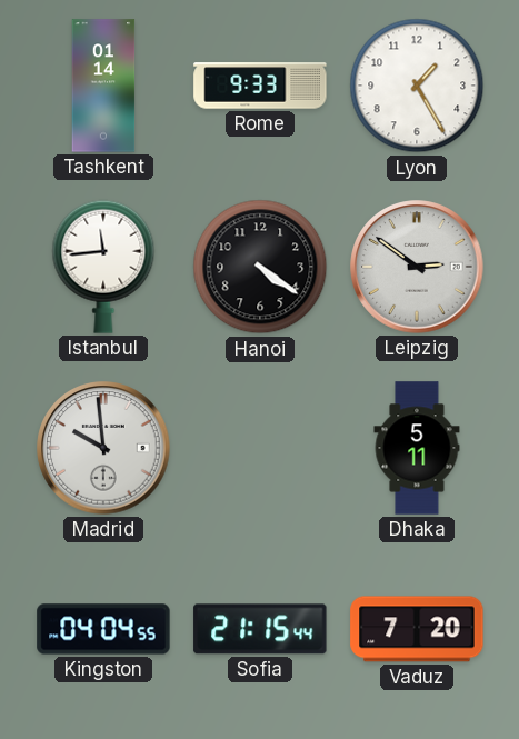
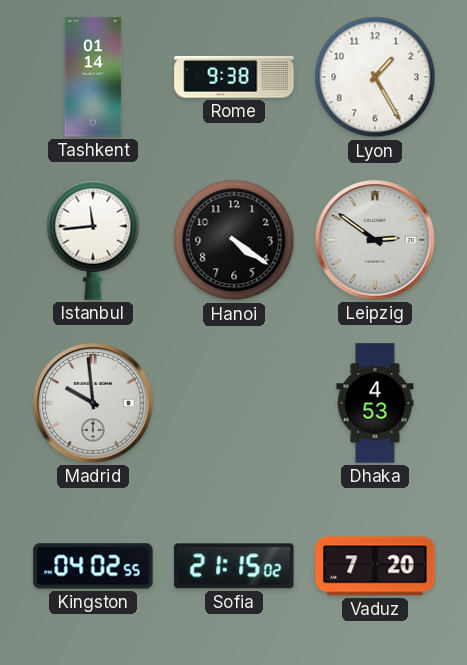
Rome: 9:33 -> 9:38 (234, 77)
Dhaka: 5:11 -> 4:53 (375, 403)
Kingston: 04:04 -> 04:02 (93, 566)
Sofia: 21:15:44 -> 21:15:02 (234, 566)
